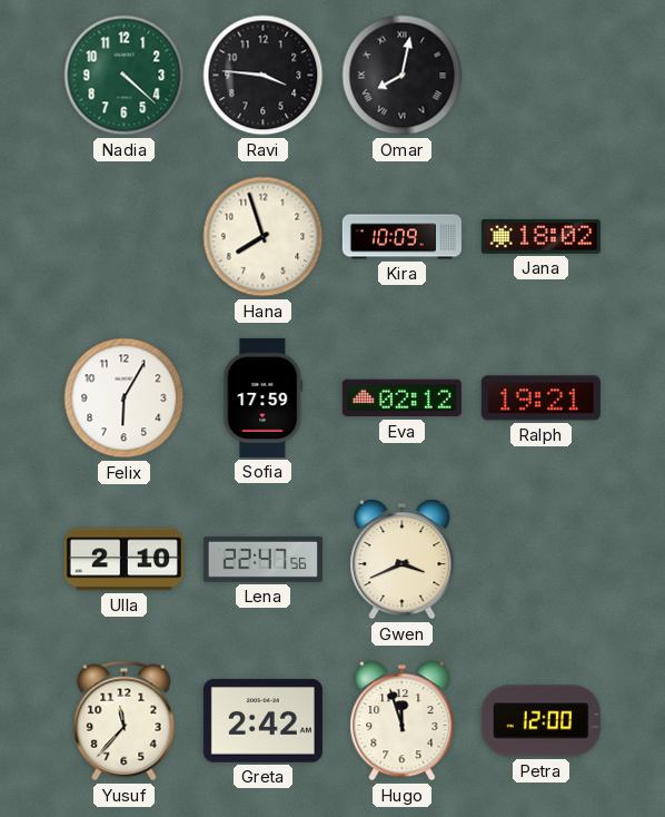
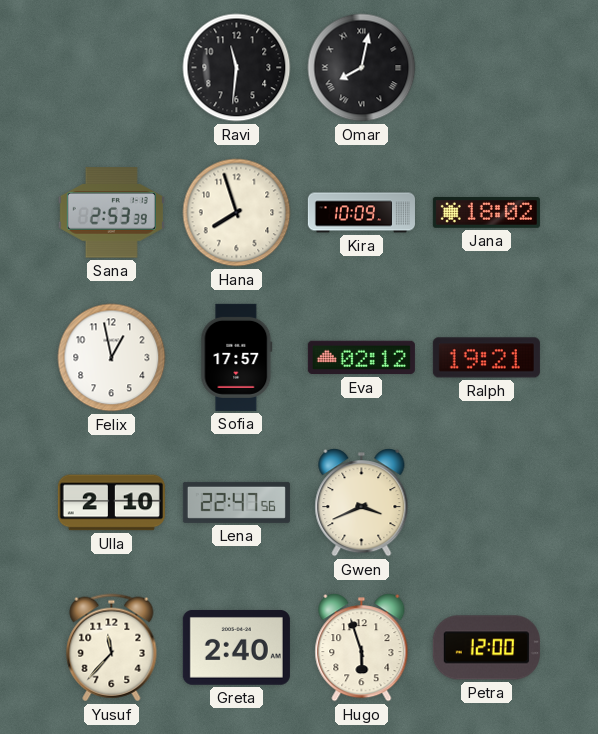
Nadia: 4:22 -> none (125, 76)
Ravi: 3:46 -> 11:31 (237, 68)
Sana: none -> 2:53 (111, 213)
Felix: 6:05 -> 12:58 (112, 358)
Sofia: 17:59 -> 17:57 (237, 357)
Greta: 2:42 -> 2:40 (236, 648)
Hugo: 11:57 -> 5:57 (362, 648)
